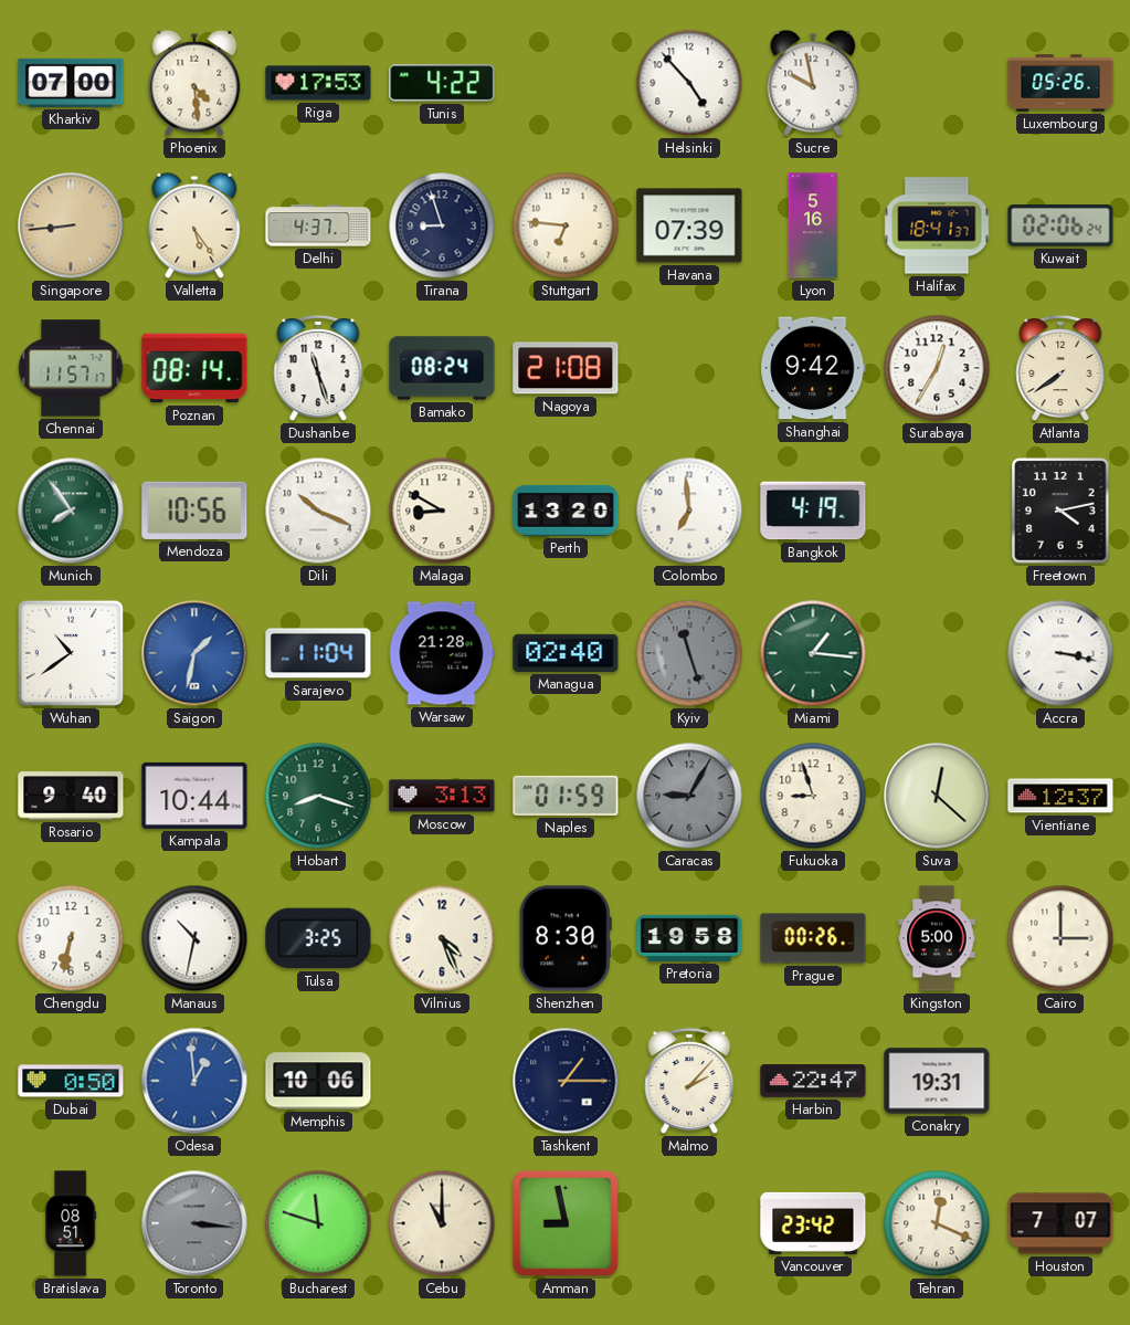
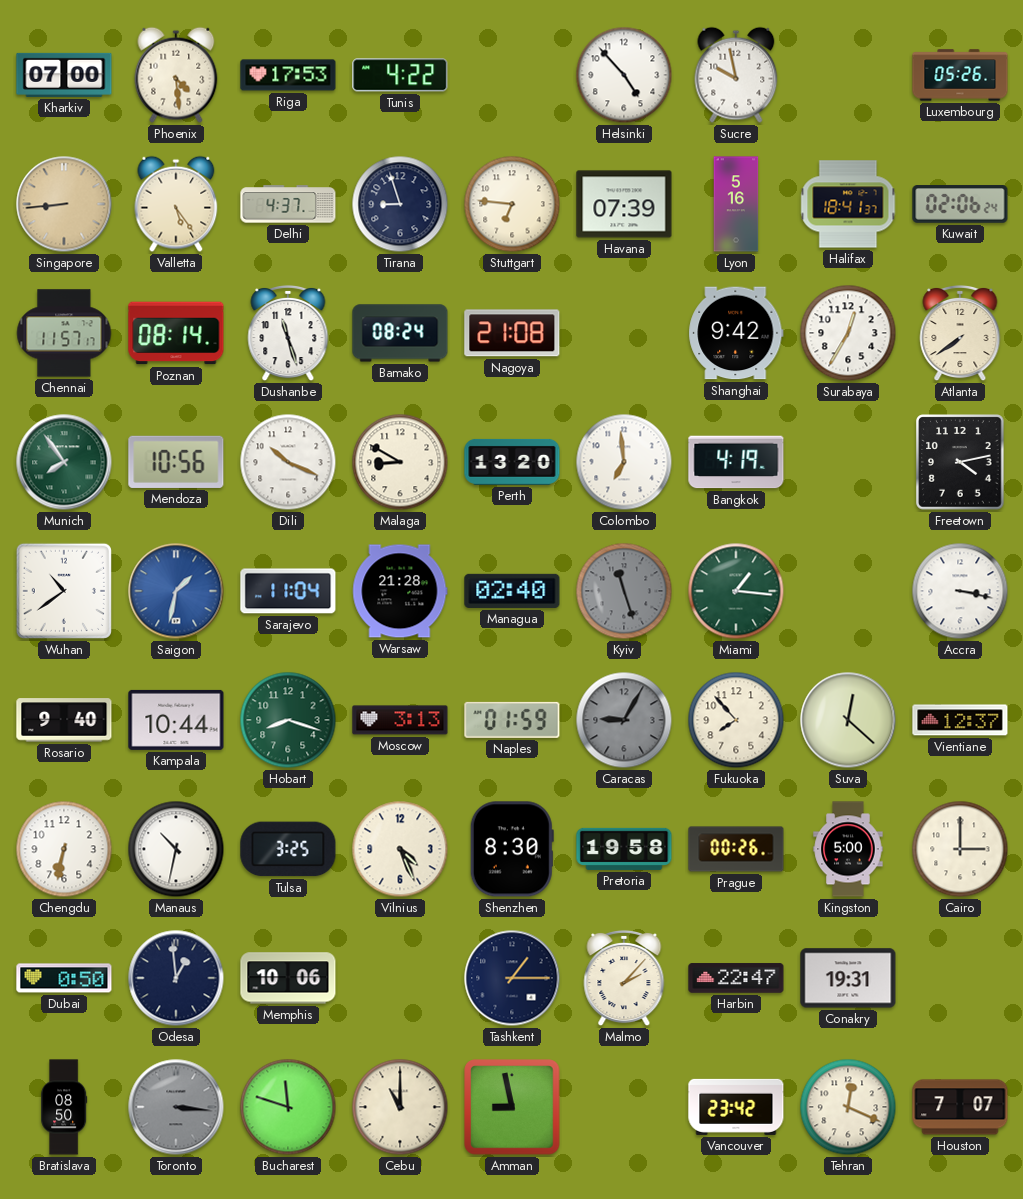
Fukuoka: 8:57 -> 7:53 (736, 720)
Odesa dial: blue -> navy (176, 978)
Bratislava: 08:51 -> 08:50 (64, 1107)
